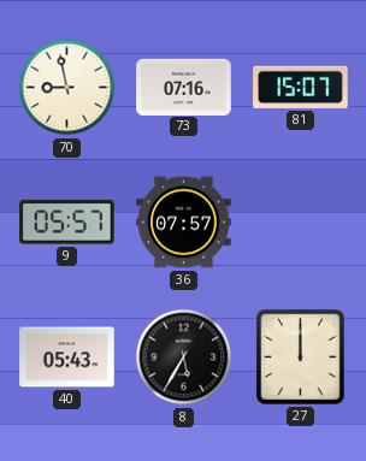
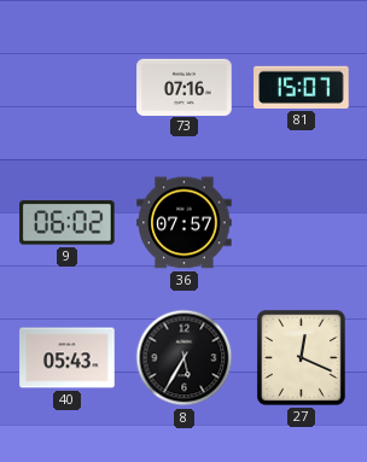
70: 8:58 -> none (67, 88)
9: 05:57 -> 06:02 (68, 223)
27: 12:00 -> 12:19 (301, 358)
